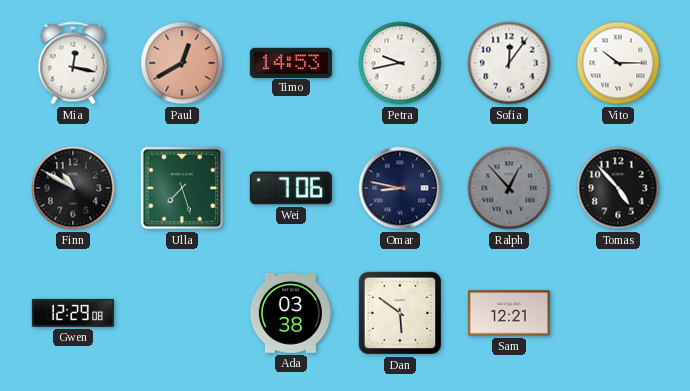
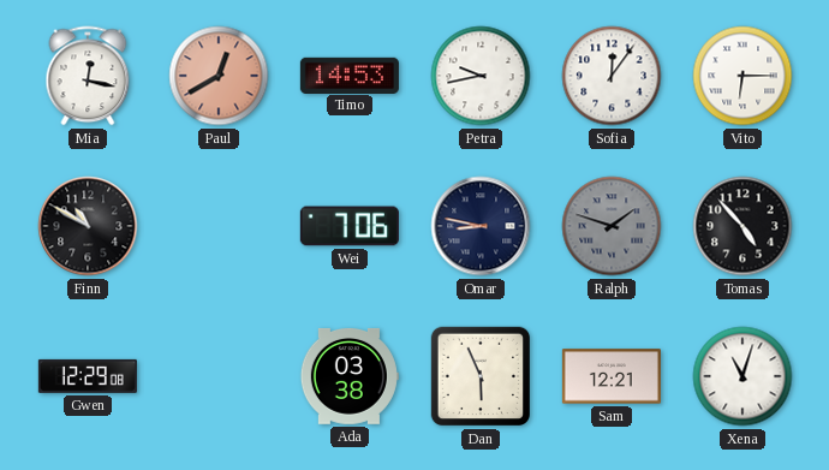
Vito: 10:15 -> 6:15 (742, 76)
Ulla: 7:27 -> none (182, 188)
Ralph: 12:53 -> 1:48 (612, 226)
Dan: 5:51 -> 5:56 (481, 376)
Xena: none -> 11:03 (742, 376)
